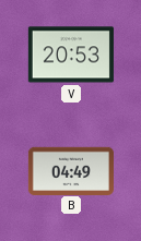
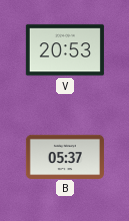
B: 04:49 -> 05:37 (65, 156)
